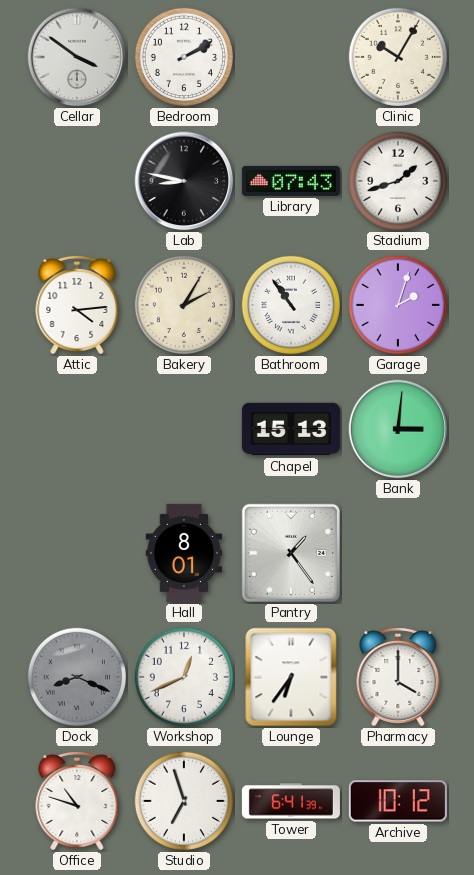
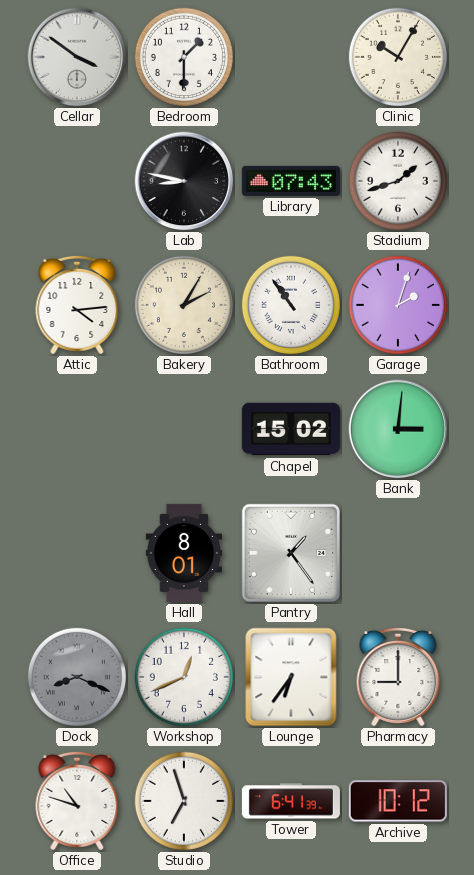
Bedroom: 2:10 -> 1:30 (184, 57)
Chapel: 15:13 -> 15:02 (291, 429)
Pharmacy: 4:00 -> 9:00 (398, 677)
